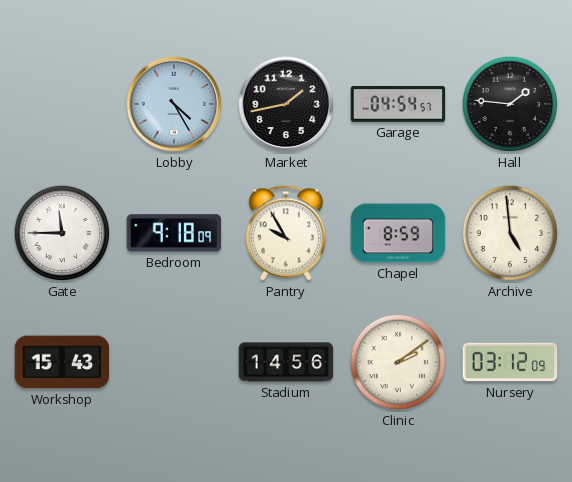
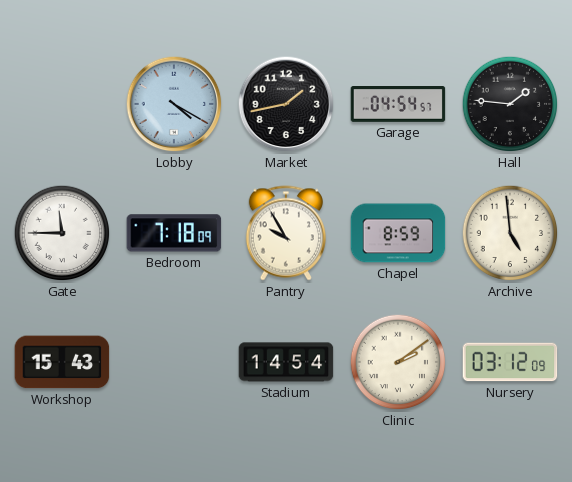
Lobby: 4:25 -> 4:20 (174, 104)
Bedroom: 9:18 -> 7:18 (174, 233)
Stadium: 14:56 -> 14:54 (286, 362)
